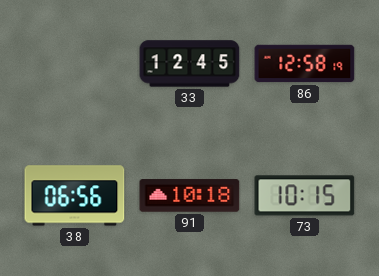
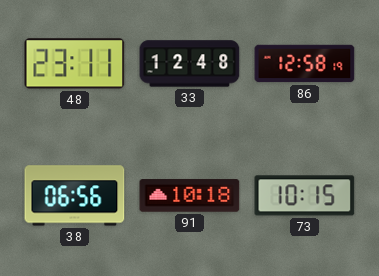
48: none -> 23:11 (75, 64)
33: 12:45 -> 12:48 (190, 64)
